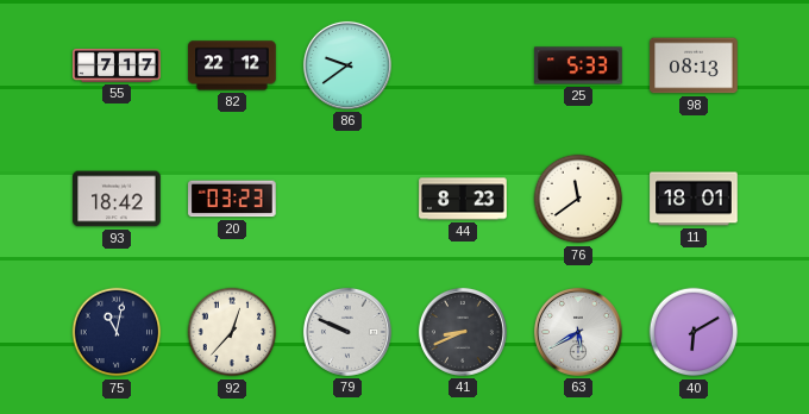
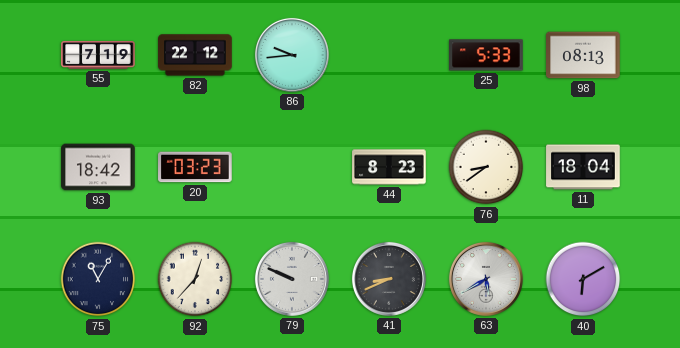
55: 7:17 -> 7:19 (98, 55)
86: 9:39 -> 9:44 (292, 55)
76: 11:39 -> 8:39 (486, 167)
11: 18:01 -> 18:04 (583, 167)
75: 11:02 -> 11:05 (98, 279)
